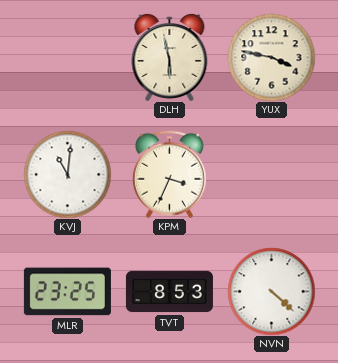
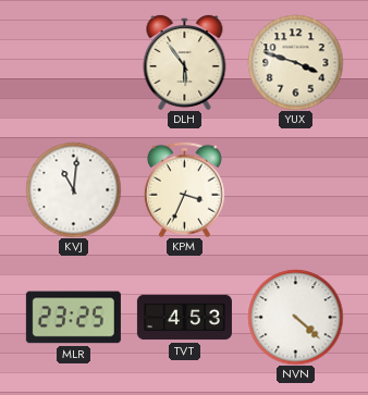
DLH: 5:58 -> 5:54 (185, 62)
YUX: 3:47 -> 3:48 (295, 62)
TVT: 8:53 -> 4:53 (184, 318)
